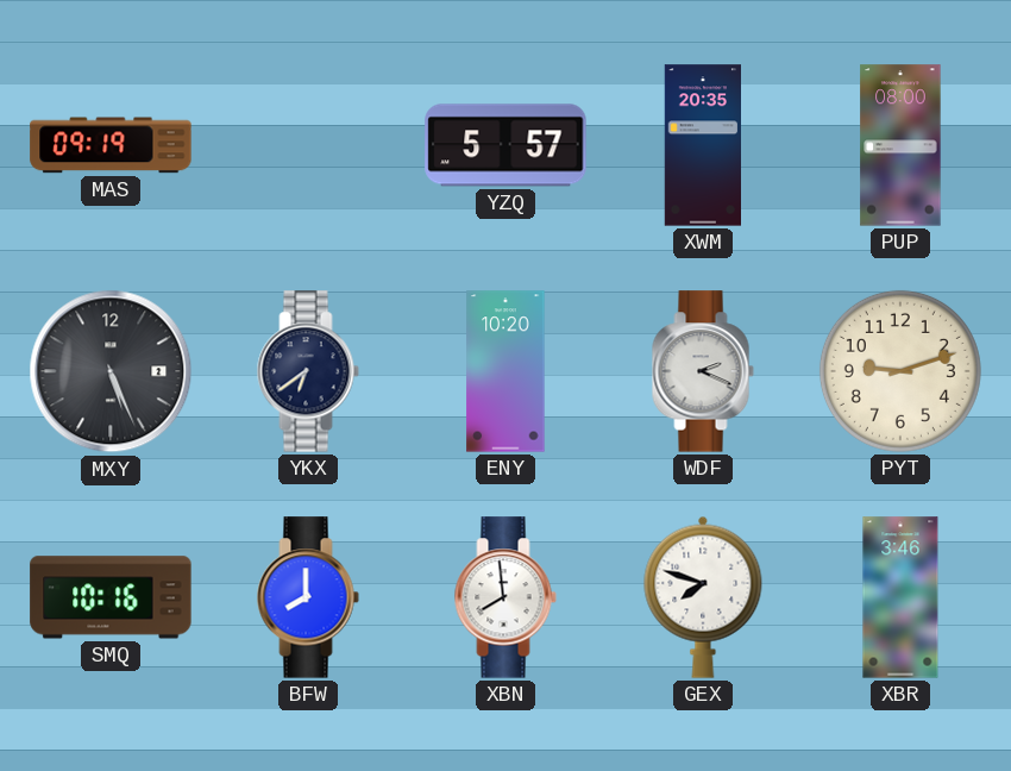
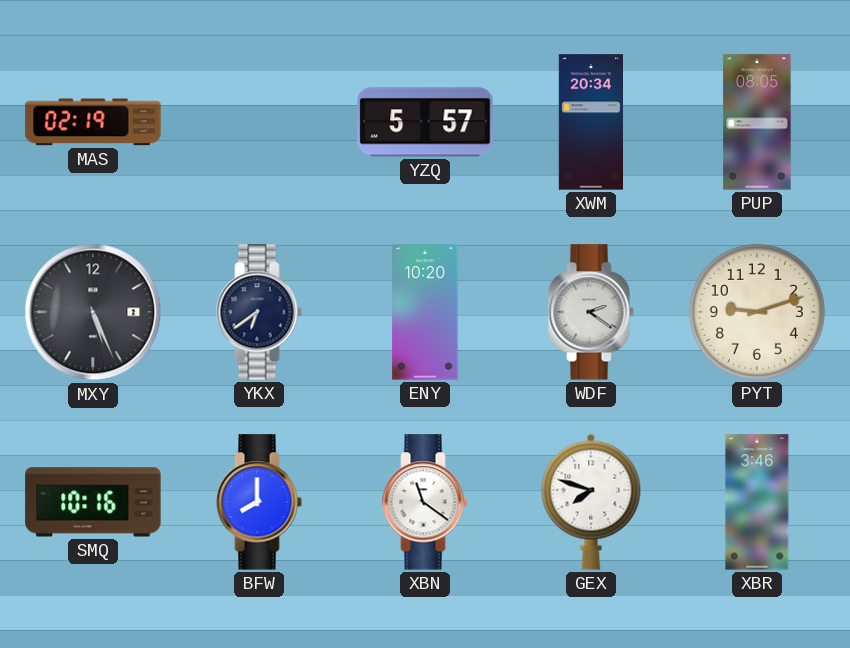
MAS: 09:19 -> 02:19 (93, 122)
XWM: 20:35 -> 20:34 (590, 122)
PUP: 08:00 -> 08:05 (757, 122)
WDF: 2:19 -> 2:21 (591, 312)
XBN: 7:59 -> 11:21 (425, 502)
